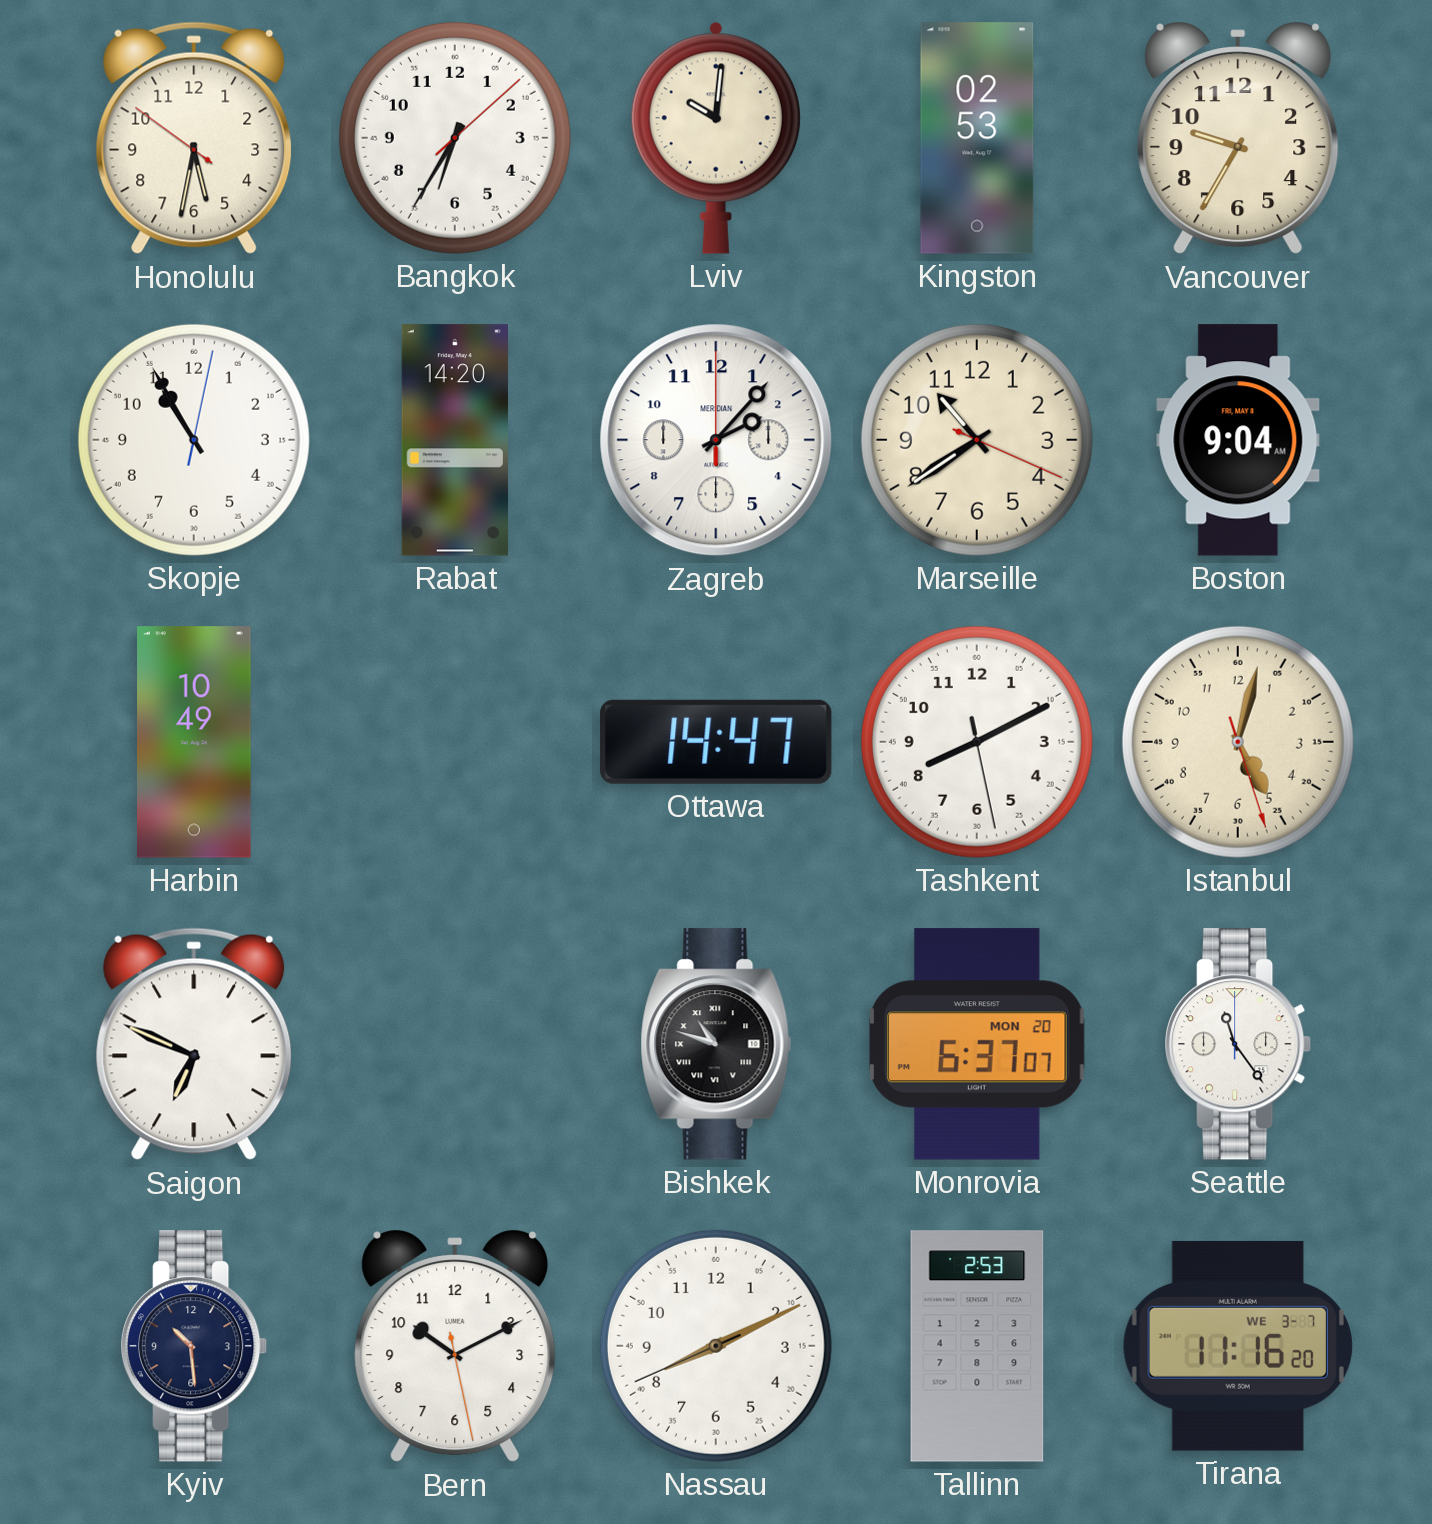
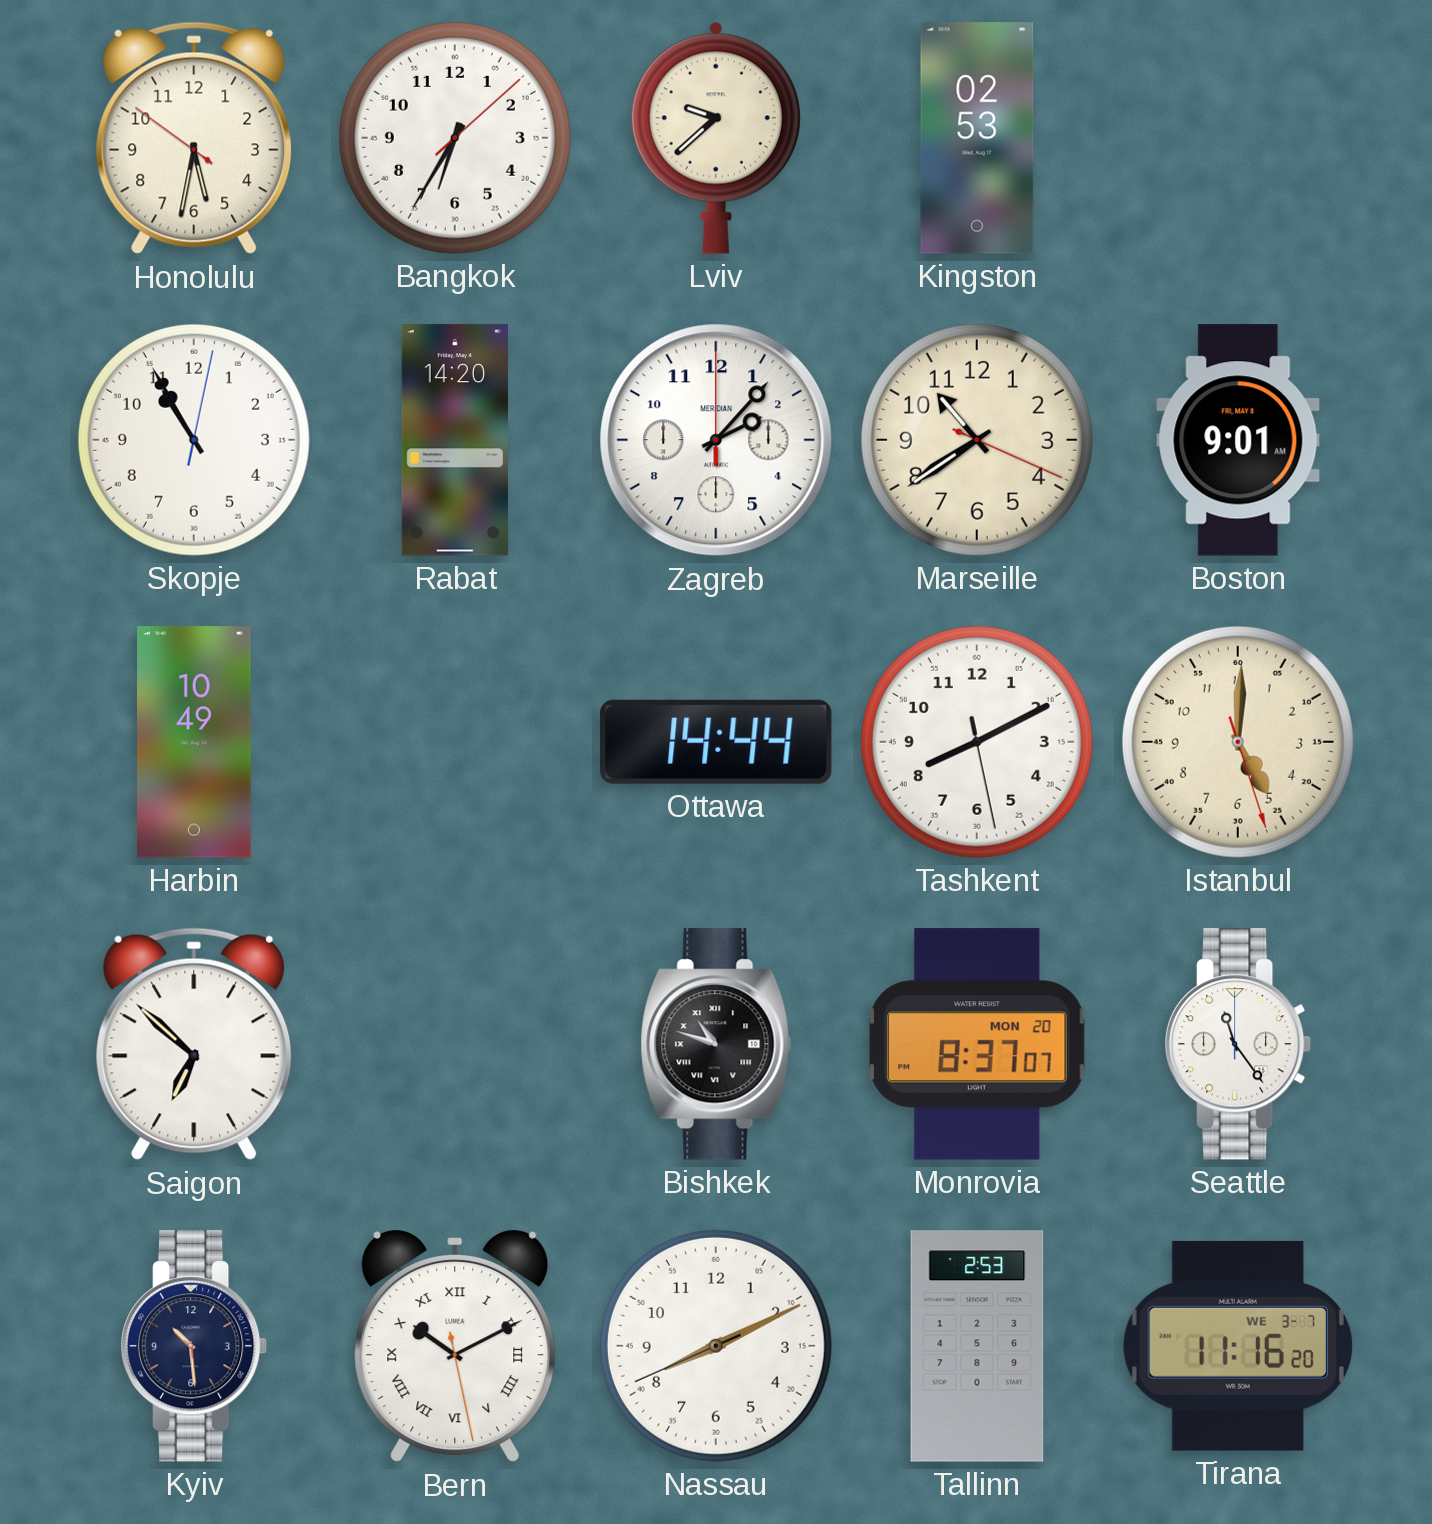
Lviv: 10:01 -> 9:38 (716, 138)
Vancouver: 9:35 -> none (1238, 138)
Boston: 9:04 -> 9:01 (1238, 440)
Ottawa: 14:47 -> 14:44 (716, 742)
Istanbul: 5:02 -> 5:00 (1238, 742)
Saigon: 6:49 -> 6:52 (194, 1044)
Monrovia: 6:37 -> 8:37 (977, 1044)
Bern numerals: Arabic -> Roman (455, 1346)
